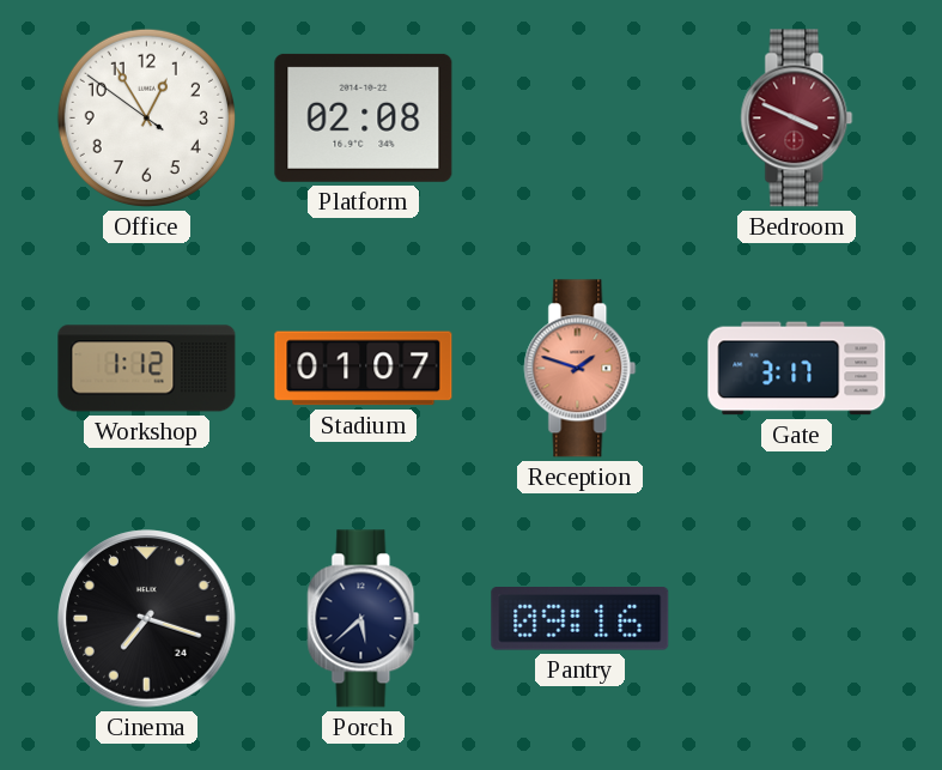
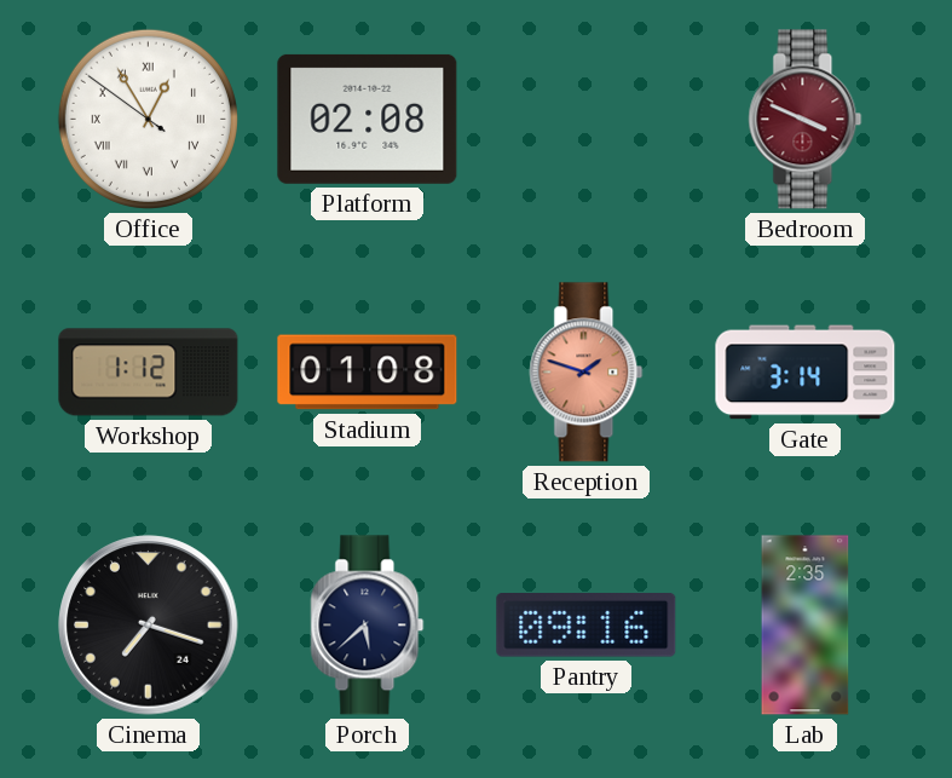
Office numerals: Arabic -> Roman (148, 119)
Stadium: 01:07 -> 01:08 (368, 373)
Gate: 3:17 -> 3:14 (806, 373)
Lab: none -> 2:35 (806, 626)
